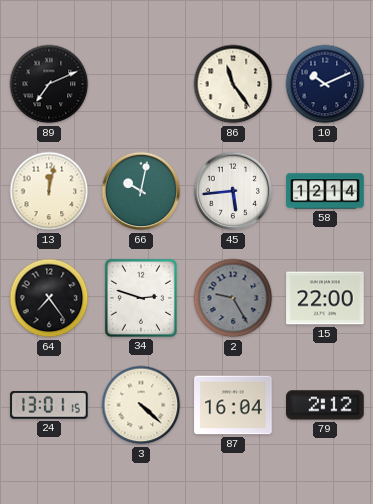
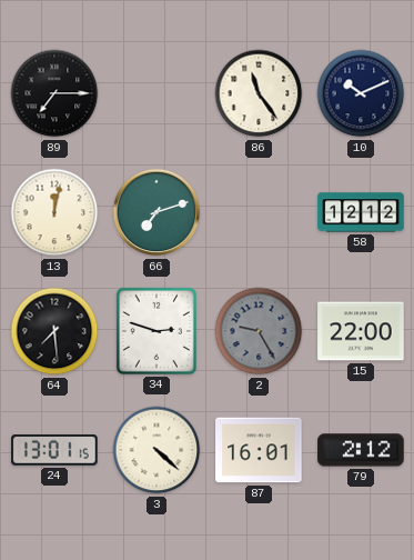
89: 7:11 -> 7:15 (54, 93)
66: 10:02 -> 7:12 (156, 212)
45: 5:44 -> none (233, 191)
58: 12:14 -> 12:12 (361, 212)
64: 7:24 -> 7:29 (54, 331)
87: 16:04 -> 16:01 (259, 450)
